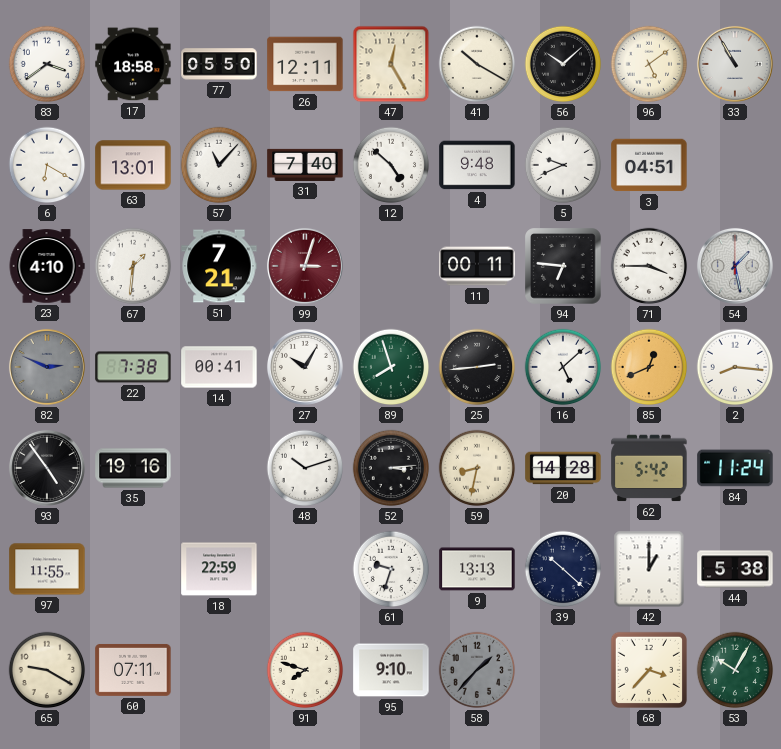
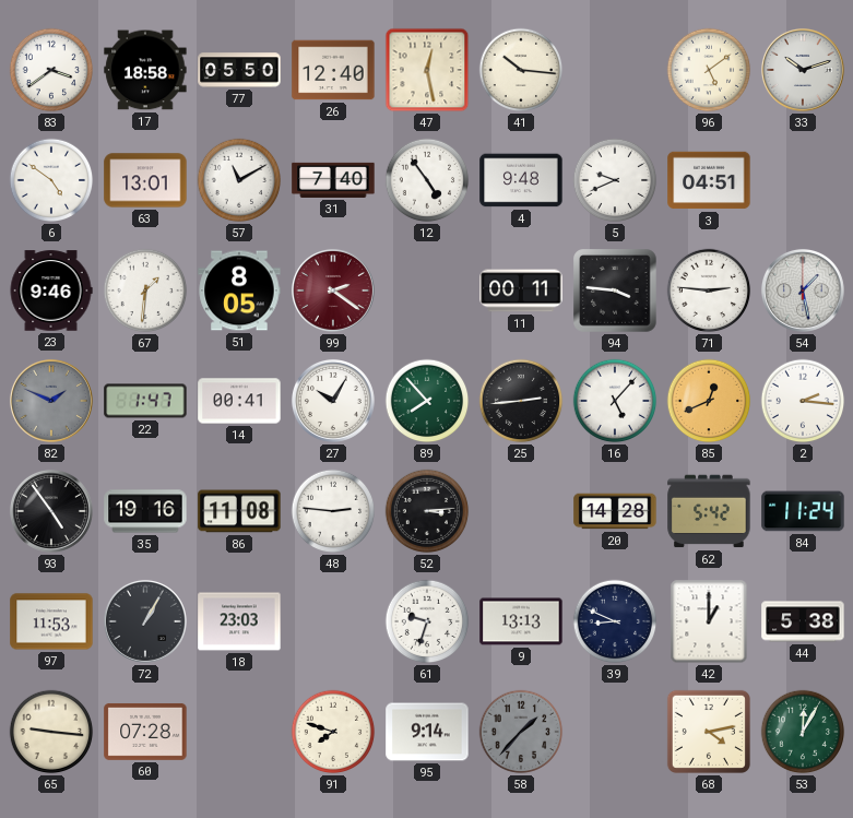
26: 12:11 -> 12:40 (333, 70)
47: 12:25 -> 12:28 (427, 70)
41: 10:20 -> 10:16 (521, 70)
56: 10:08 -> none (563, 64)
33: 10:55 -> 10:12 (803, 70)
6: 6:20 -> 4:51 (51, 180)
57: 11:07 -> 11:10 (239, 180)
12: 4:52 -> 4:54 (427, 180)
23: 4:10 -> 9:46 (51, 291)
51: 7:21 -> 8:05 (239, 291)
99: 3:03 -> 2:21 (333, 291)
94: 6:46 -> 3:46 (615, 291)
71: 3:45 -> 2:46 (709, 291)
82: 2:49 -> 1:49 (51, 401)
22: 7:38 -> 1:47 (145, 401)
89: 7:57 -> 7:53 (427, 401)
16: 5:08 -> 5:07 (615, 401)
2: 8:16 -> 2:16 (803, 401)
86: none -> 11:08 (239, 511)
48: 10:12 -> 2:46 (333, 511)
59: 8:32 -> none (477, 468)
97: 11:55 -> 11:53 (51, 621)
72: none -> 1:05 (145, 621)
18: 22:59 -> 23:03 (239, 621)
39: 10:22 -> 8:49 (615, 621)
65: 9:20 -> 9:16 (51, 732)
60: 07:11 -> 07:28 (145, 732)
95: 9:10 -> 9:14 (427, 732)
68: 3:37 -> 4:13 (709, 732)
53: 10:05 -> 12:05 (803, 732)
